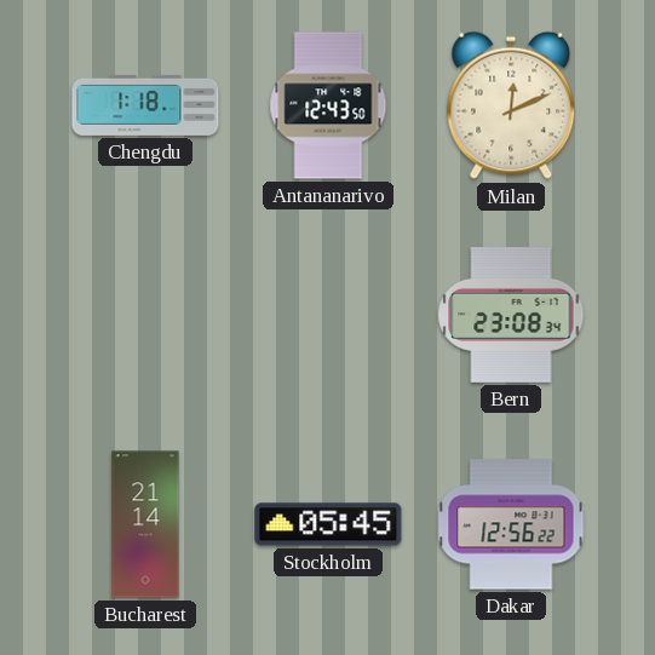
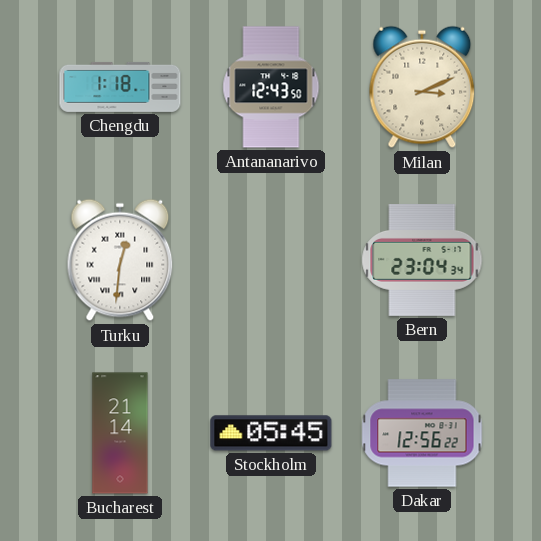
Milan: 12:11 -> 3:11 (422, 87)
Turku: none -> 12:31 (120, 260)
Bern: 23:08 -> 23:04 (422, 261)
